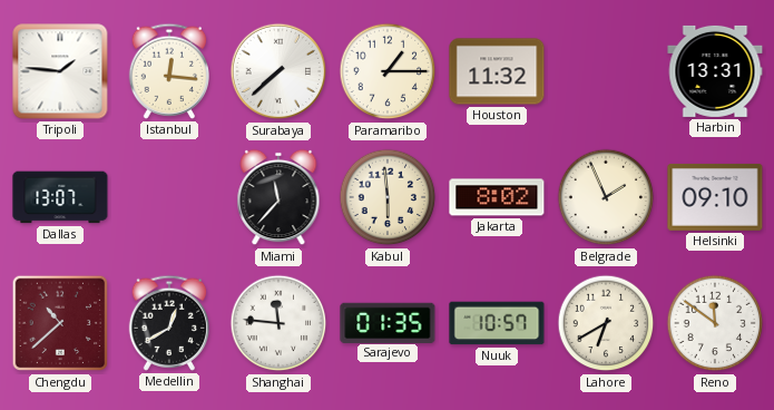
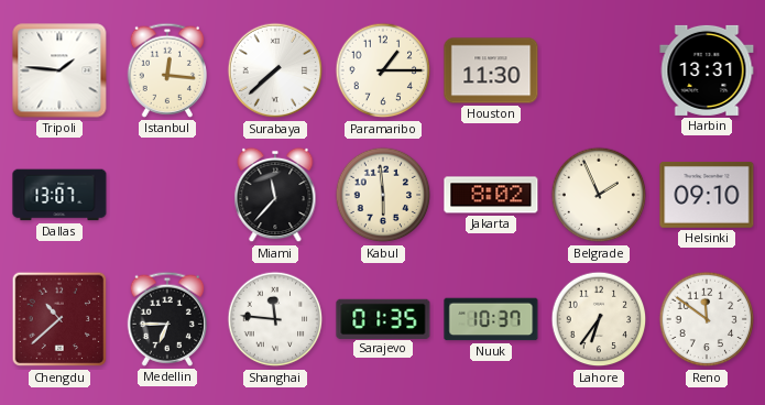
Houston: 11:32 -> 11:30 (491, 70)
Medellin: 12:40 -> 6:45 (166, 319)
Nuuk: 10:57 -> 10:37 (491, 319)
Lahore: 6:40 -> 6:36 (599, 319)
